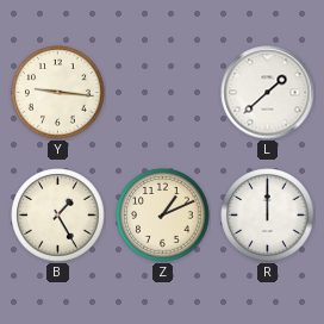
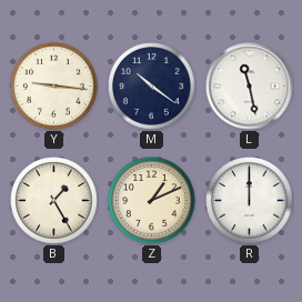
M: none -> 10:21 (152, 87)
L: 1:38 -> 11:28 (250, 87)
